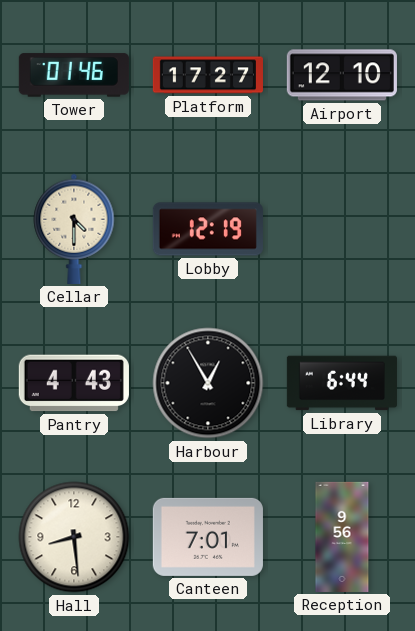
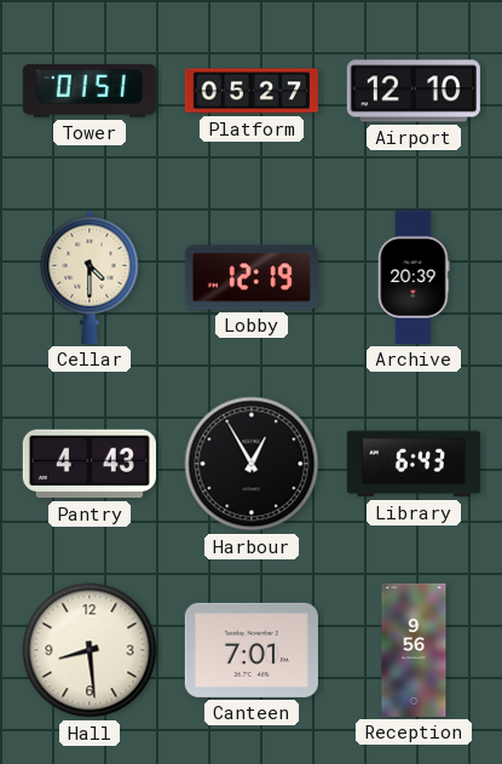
Tower: 01:46 -> 01:51 (90, 91)
Platform: 17:27 -> 05:27 (252, 91)
Archive: none -> 20:39 (414, 277)
Library: 6:44 -> 6:43 (414, 464)
